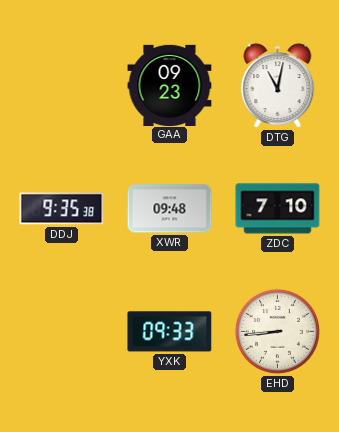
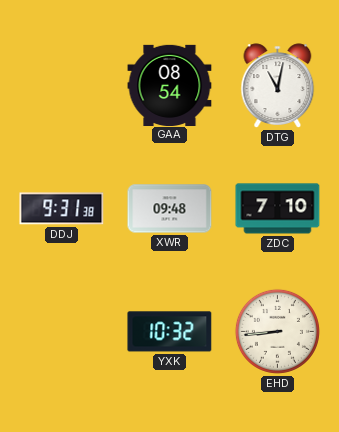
GAA: 09:23 -> 08:54 (170, 85)
DDJ: 9:35 -> 9:31 (62, 209)
YXK: 09:33 -> 10:32 (170, 332)
